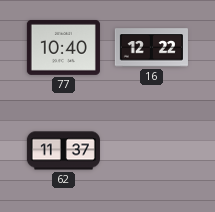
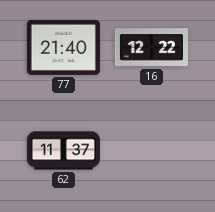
77: 10:40 -> 21:40 (63, 47)
